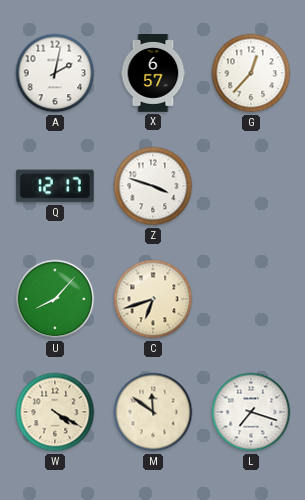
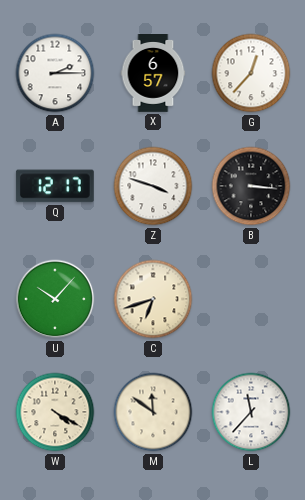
A: 2:02 -> 2:15 (55, 73)
B: none -> 3:16 (251, 186)
U: 8:07 -> 10:07 (55, 299)
L: 7:18 -> 11:37 (251, 412)
